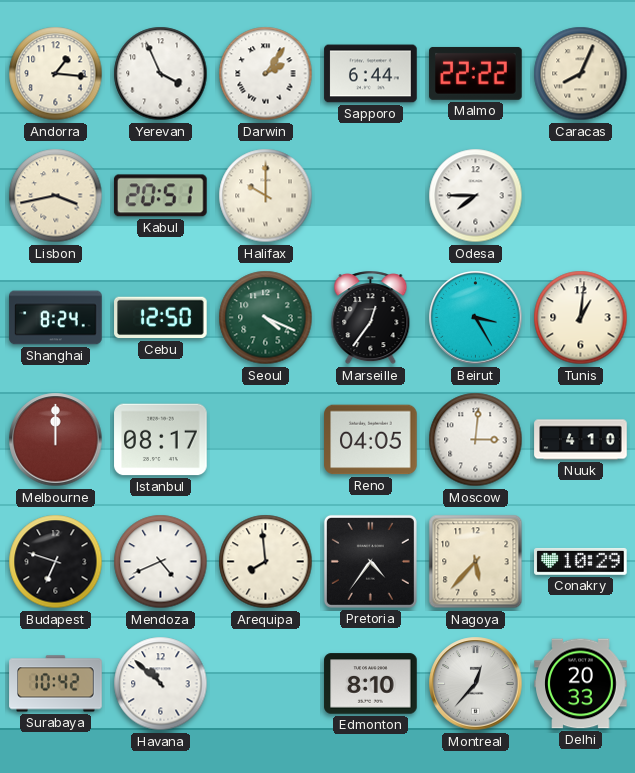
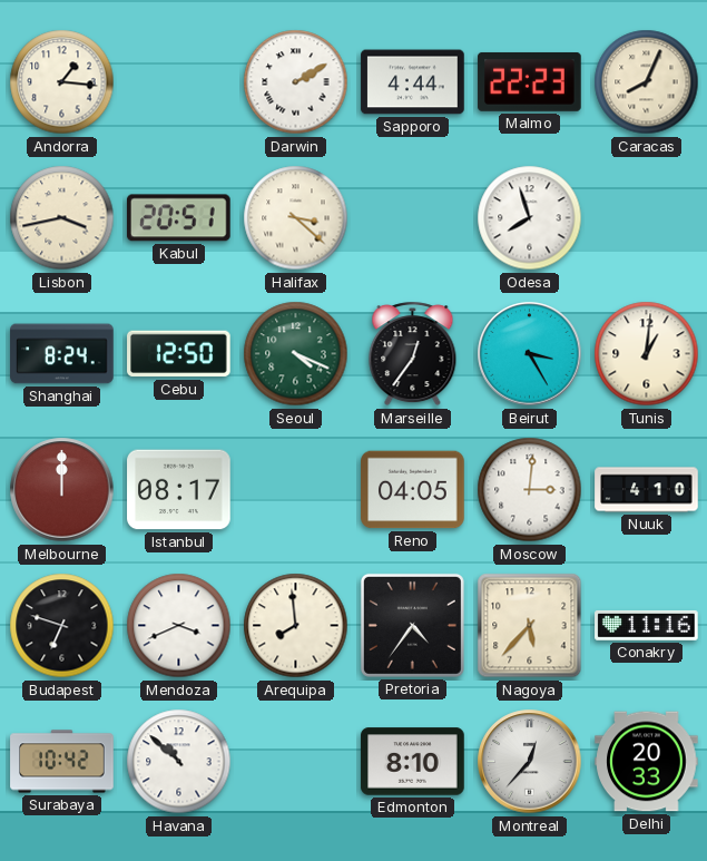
Yerevan: 3:56 -> none (161, 74)
Darwin: 2:06 -> 2:10 (296, 82)
Sapporo: 6:44 -> 4:44 (413, 82)
Malmo: 22:22 -> 22:23 (530, 81)
Halifax: 10:00 -> 3:22 (296, 218)
Odesa: 7:45 -> 7:57 (530, 218)
Mendoza: 4:41 -> 3:41 (179, 626)
Conakry: 10:29 -> 11:16 (647, 625)
